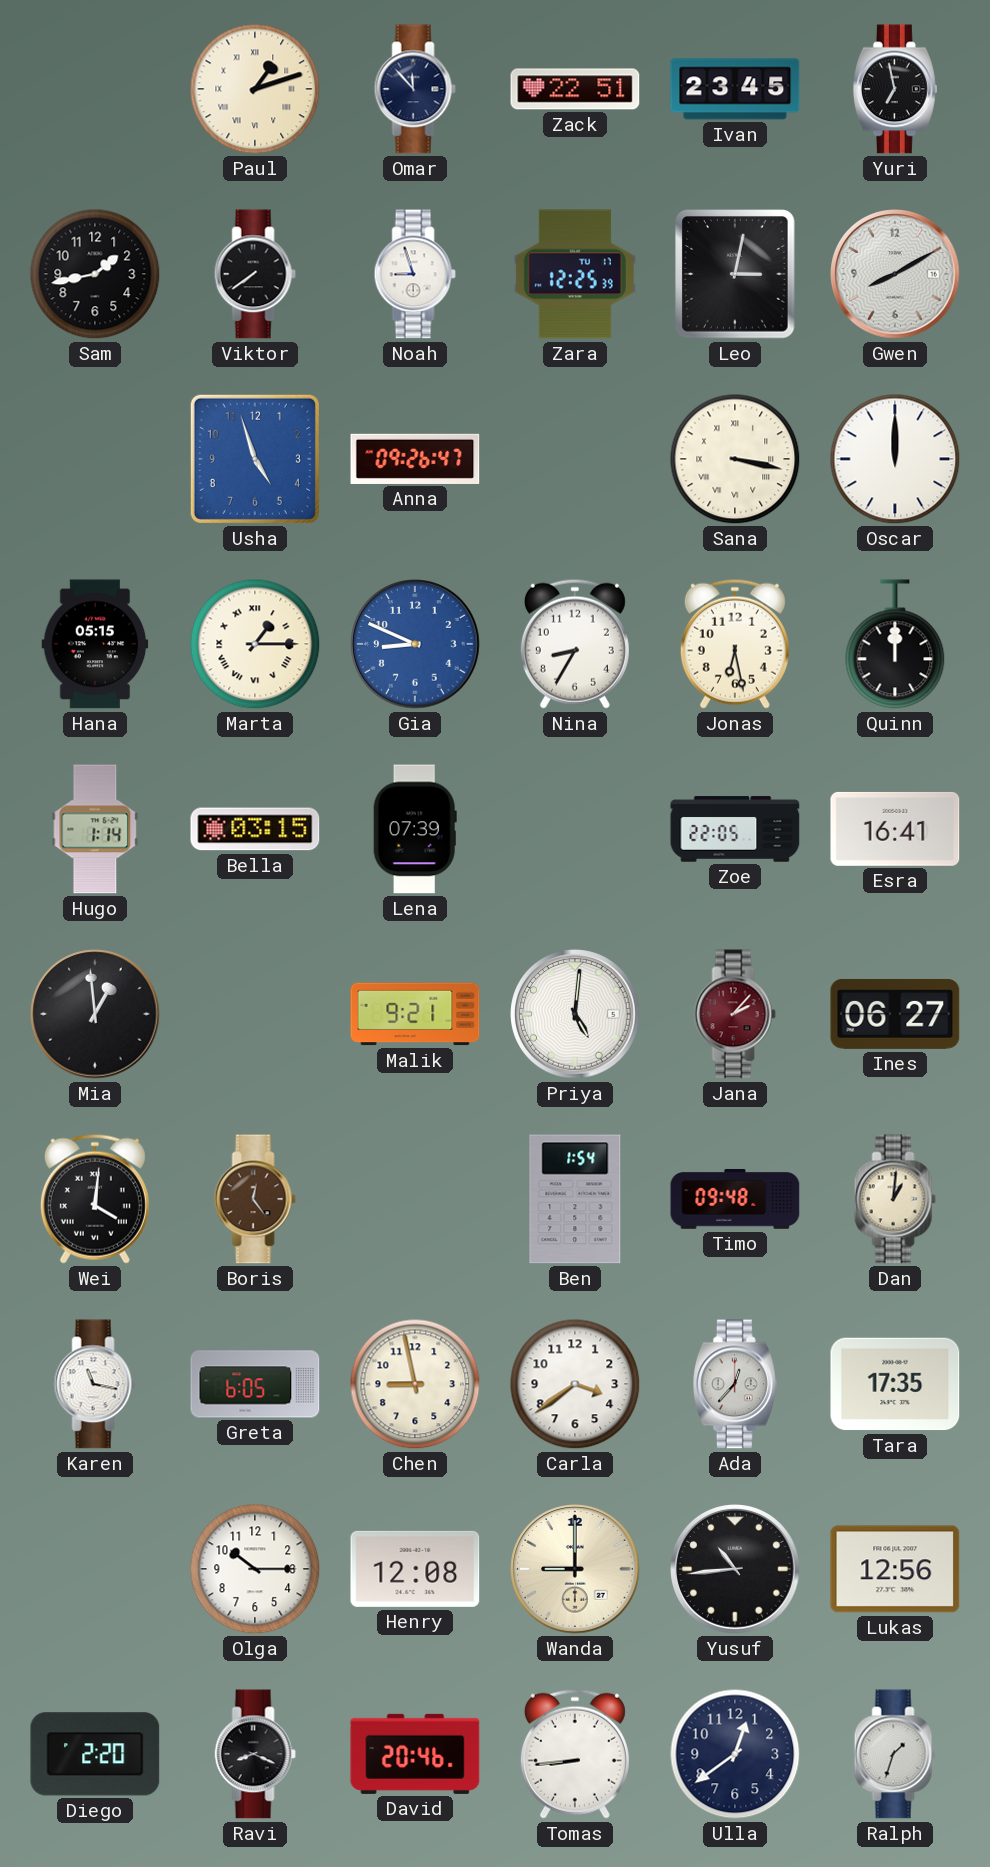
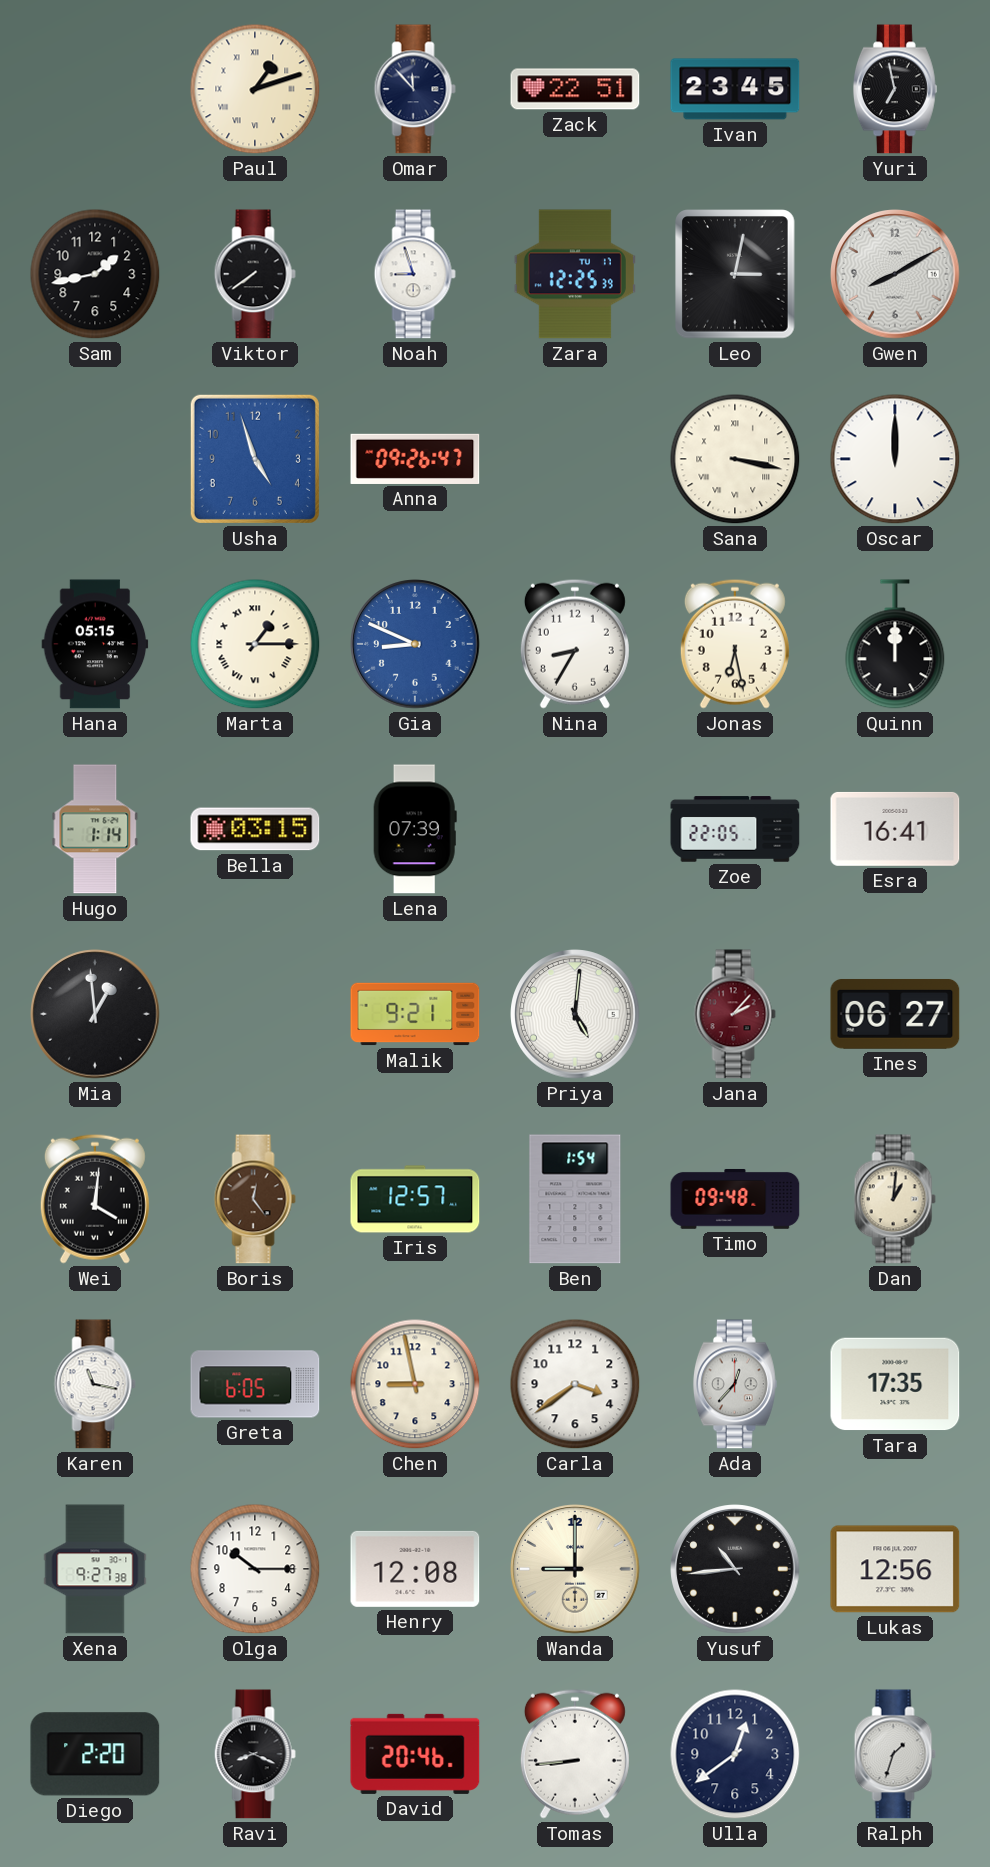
Iris: none -> 12:57 (415, 1199)
Xena: none -> 9:27 (95, 1569)
